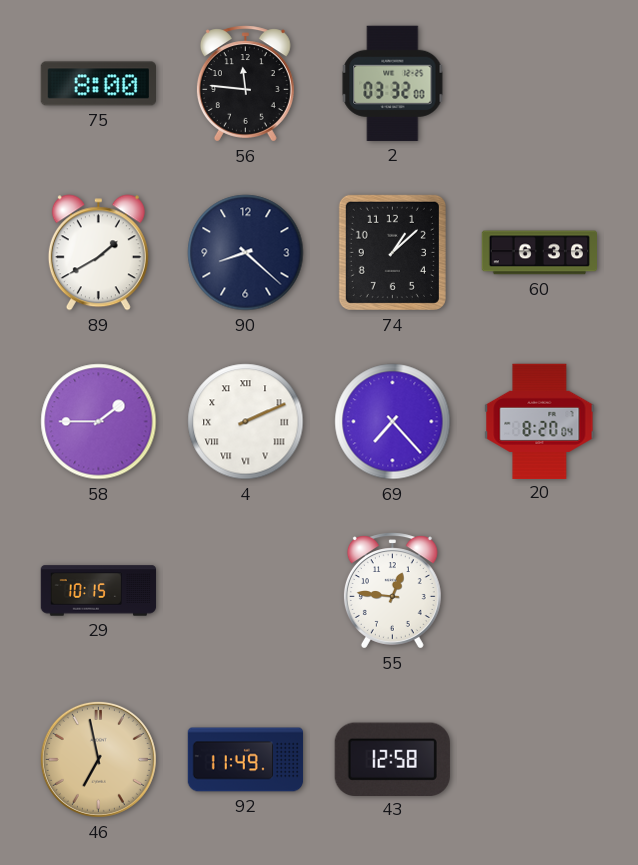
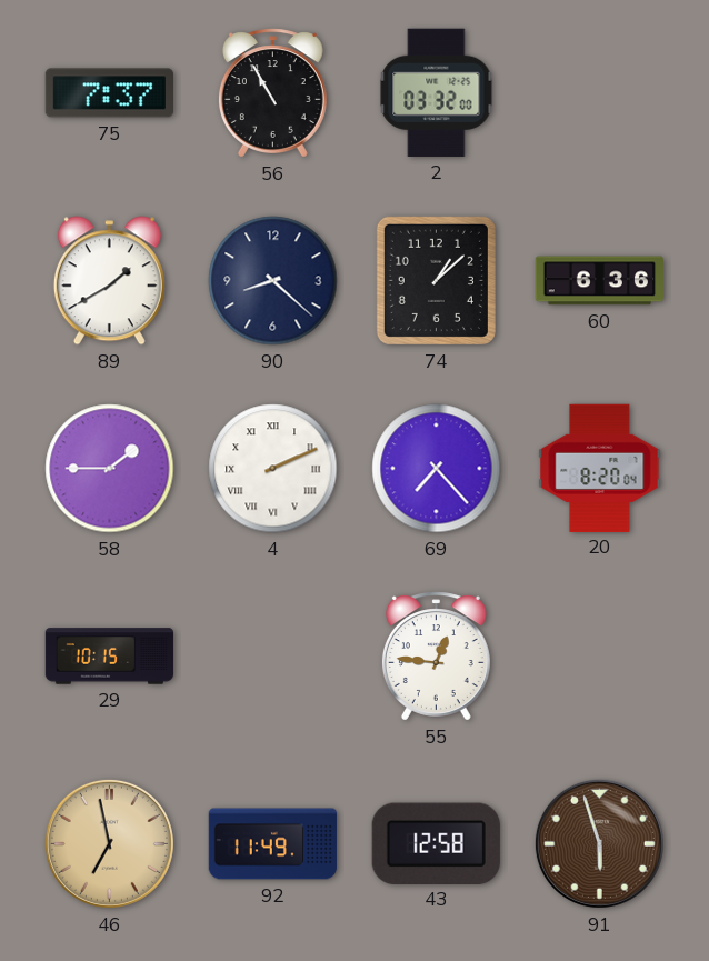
75: 8:00 -> 7:37 (109, 93)
56: 11:46 -> 10:55 (272, 93)
91: none -> 5:57 (599, 843)
